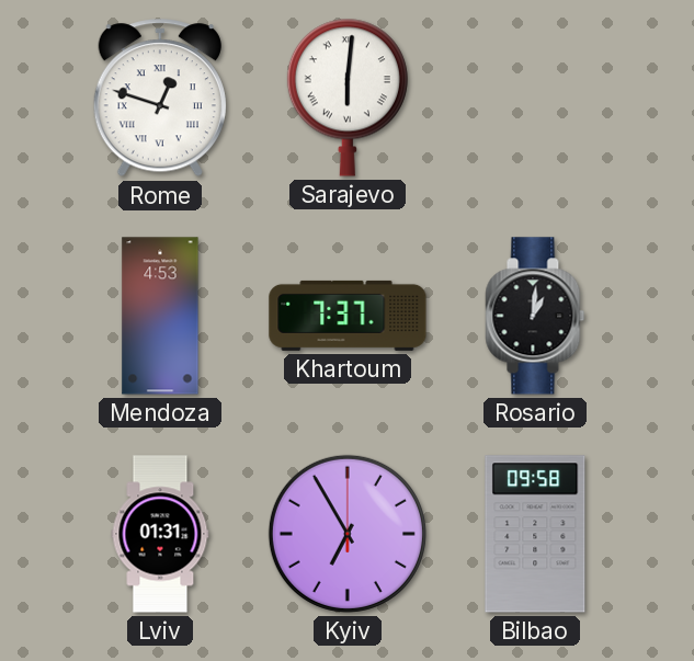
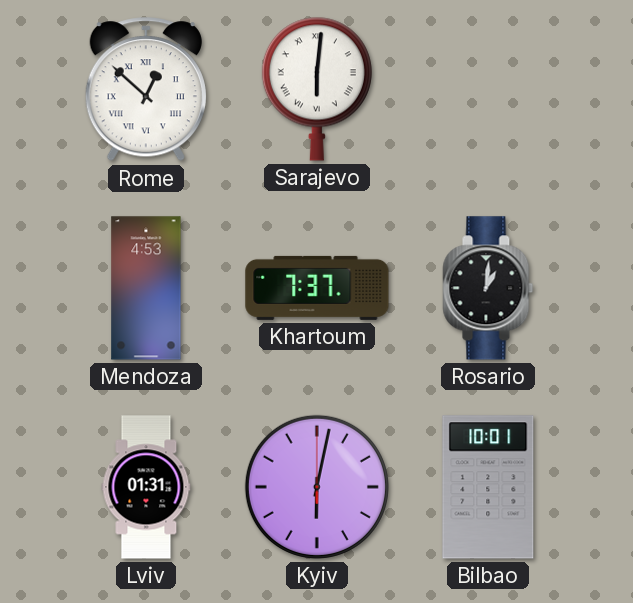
Rome: 12:48 -> 12:52 (146, 90)
Kyiv: 6:55 -> 6:02 (317, 487)
Bilbao: 09:58 -> 10:01 (488, 487)
